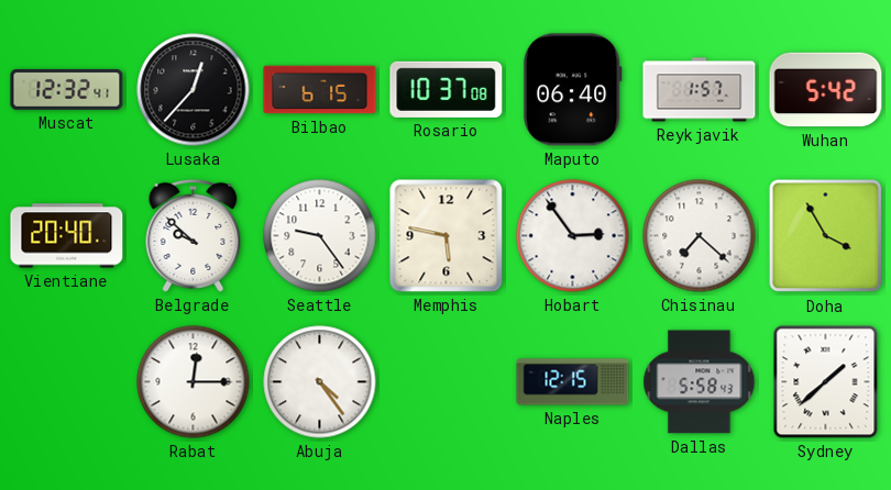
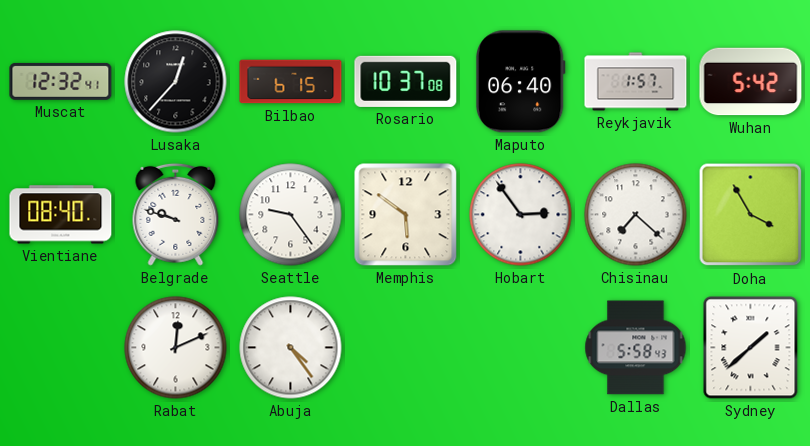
Vientiane: 20:40 -> 08:40 (61, 215)
Belgrade: 9:52 -> 9:48 (176, 214)
Memphis: 5:47 -> 5:51 (406, 215)
Rabat: 12:15 -> 12:11 (176, 348)
Naples: 12:15 -> none (573, 382)
